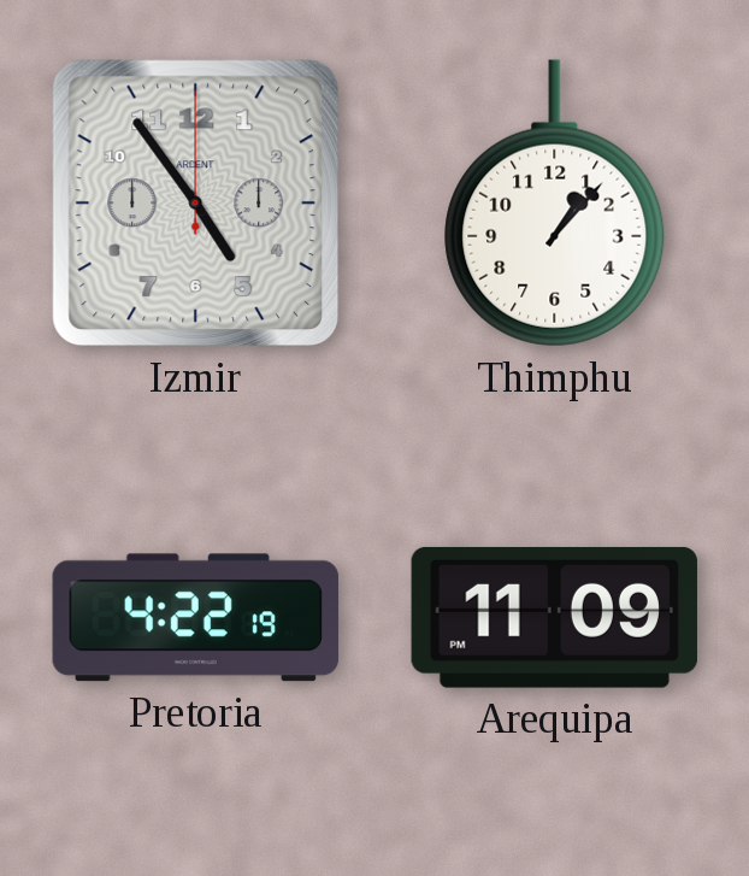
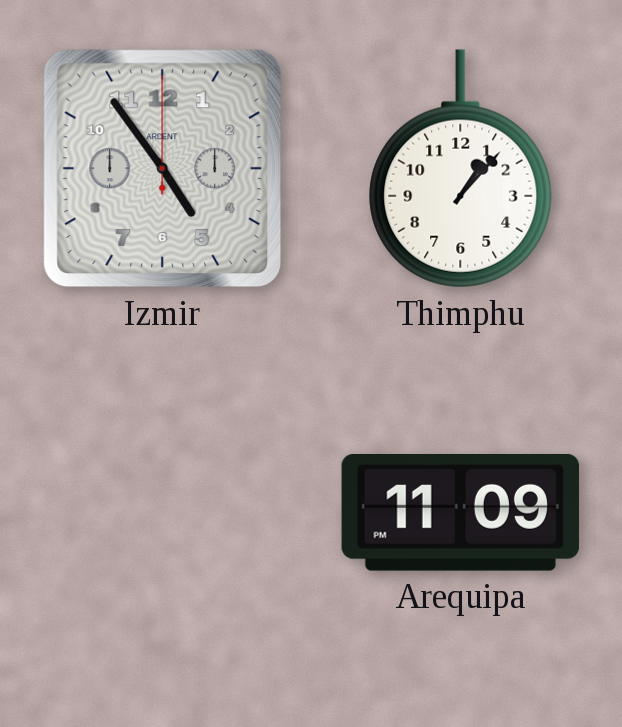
Pretoria: 4:22 -> none (195, 618)
